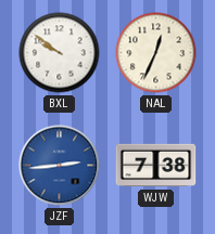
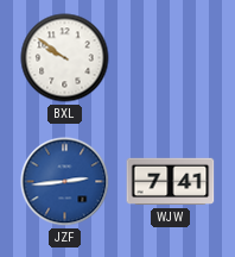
NAL: 12:34 -> none (156, 53)
WJW: 7:38 -> 7:41 (171, 182)
